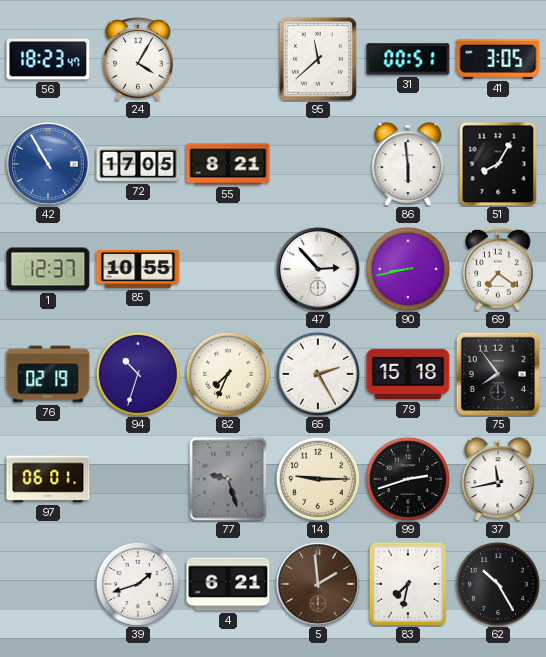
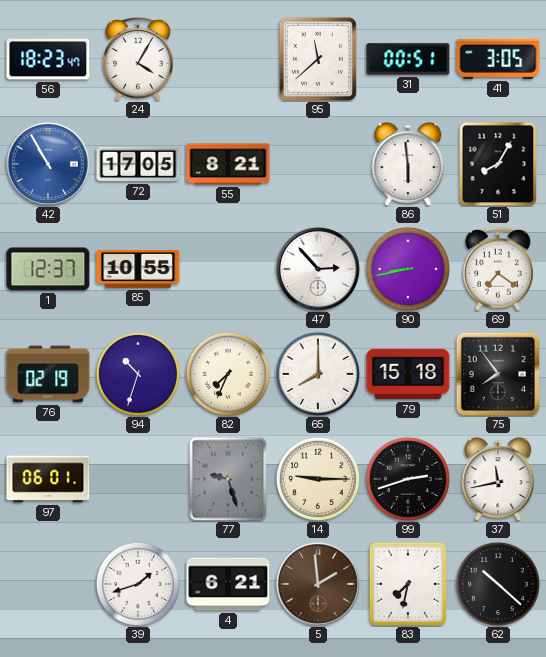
65: 2:25 -> 8:00 (318, 374)
62: 10:25 -> 10:22 (498, 584)
